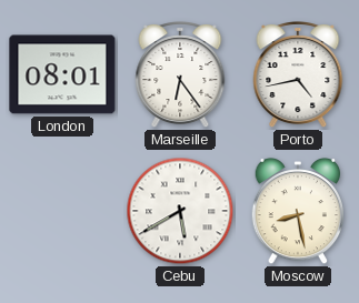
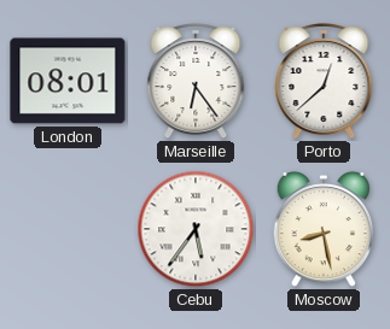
Porto: 4:43 -> 12:38 (324, 82)
Cebu: 5:40 -> 5:36 (196, 229)
